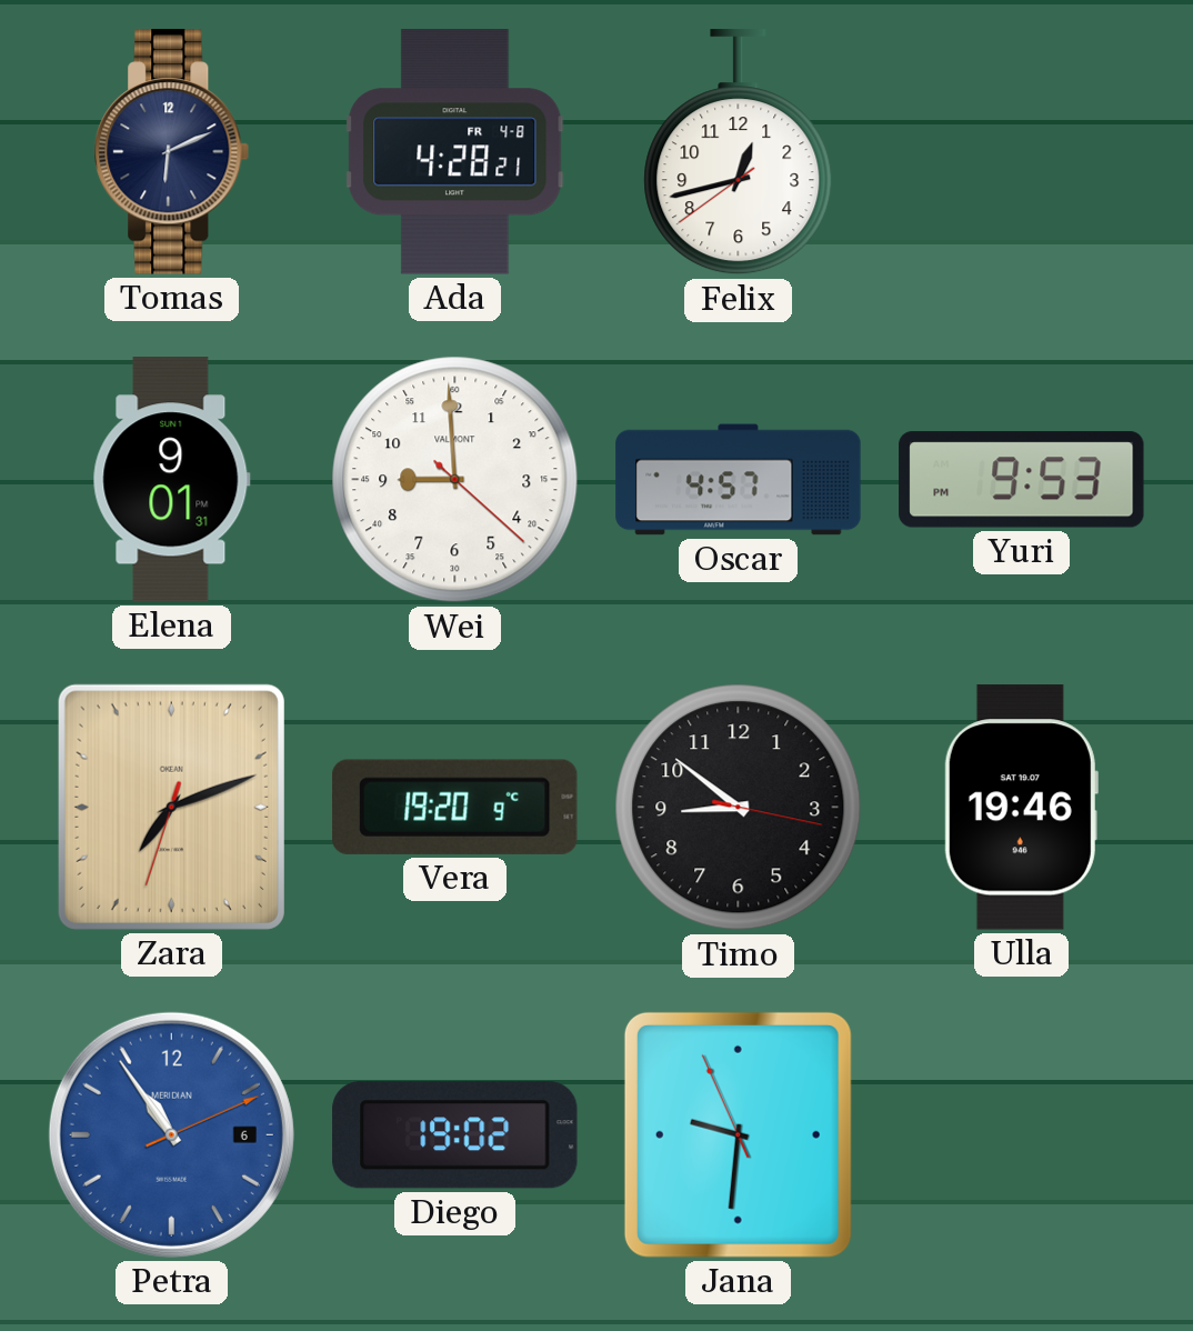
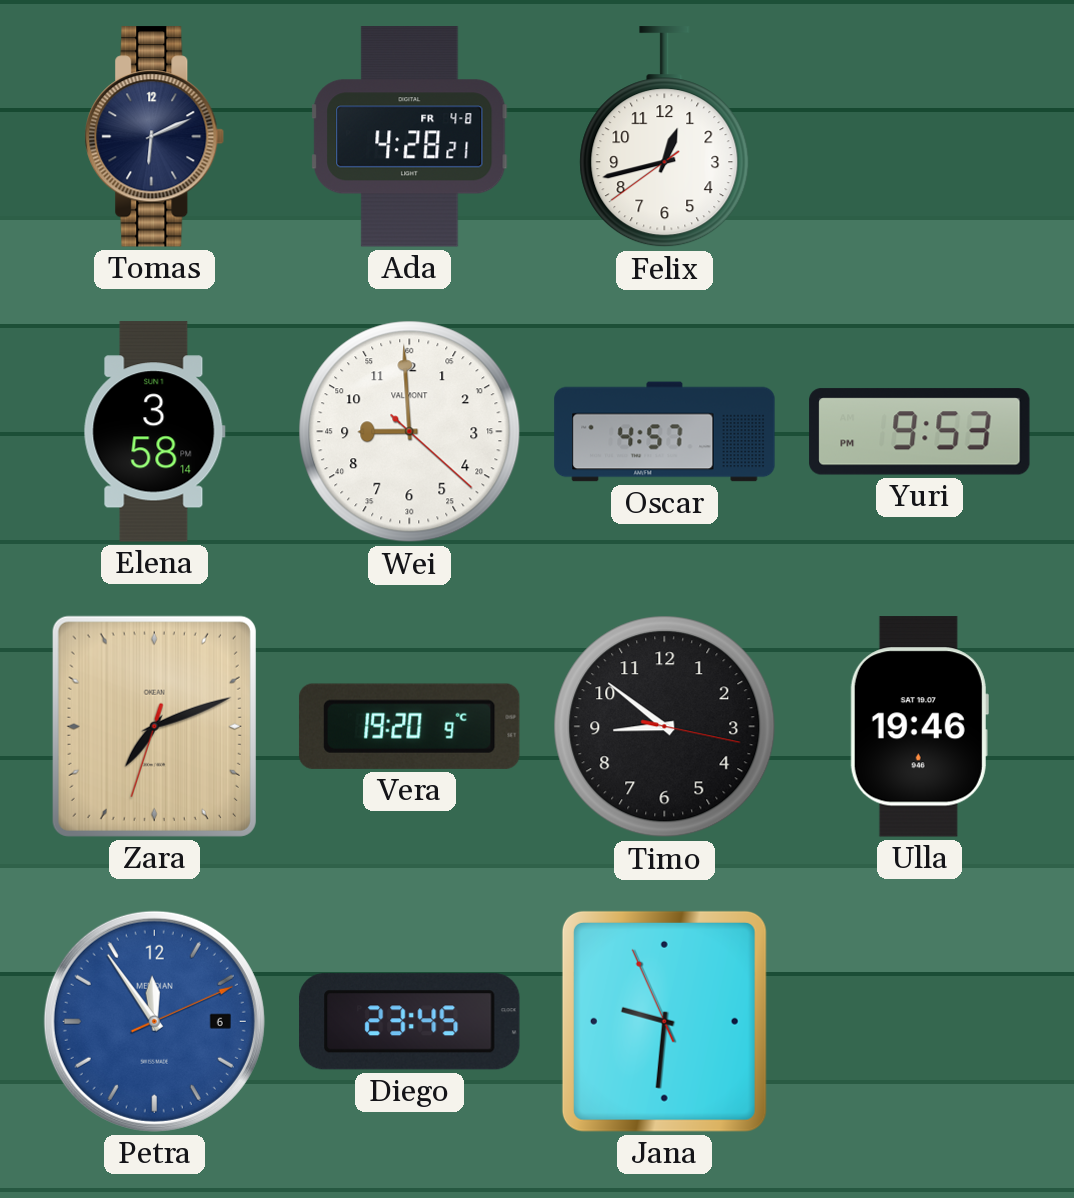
Elena: 9:01 -> 3:58 (154, 432)
Petra: 10:54 -> 11:54 (154, 1021)
Diego: 19:02 -> 23:45 (410, 1022)
